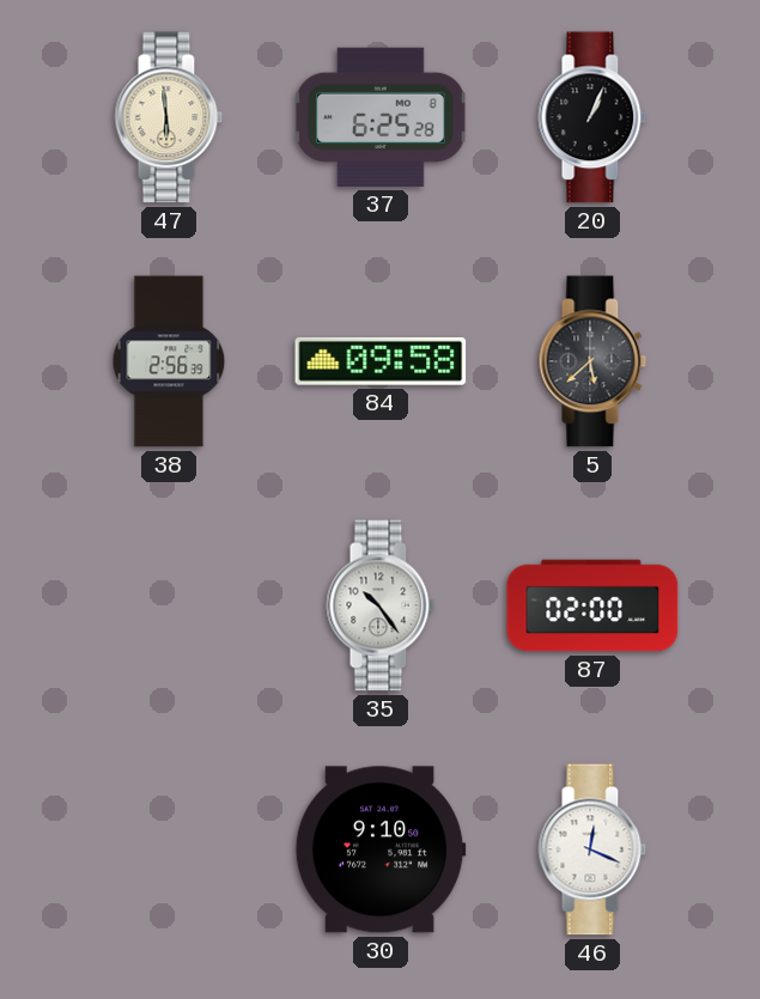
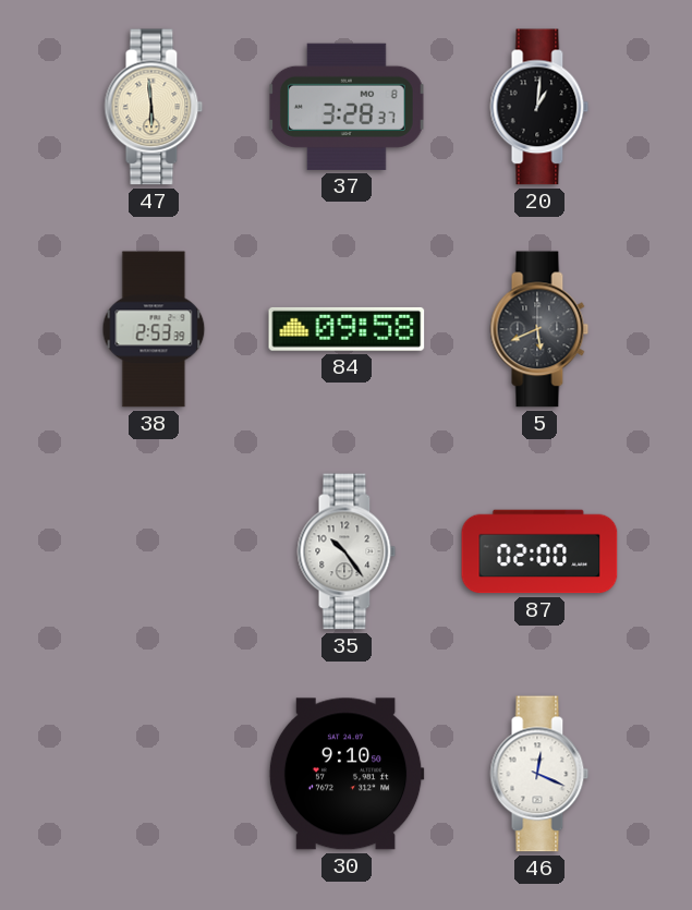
37: 6:25 -> 3:28 (347, 107)
20: 1:04 -> 1:01 (539, 107)
38: 2:56 -> 2:53 (154, 329)
5: 5:38 -> 5:41 (539, 329)
